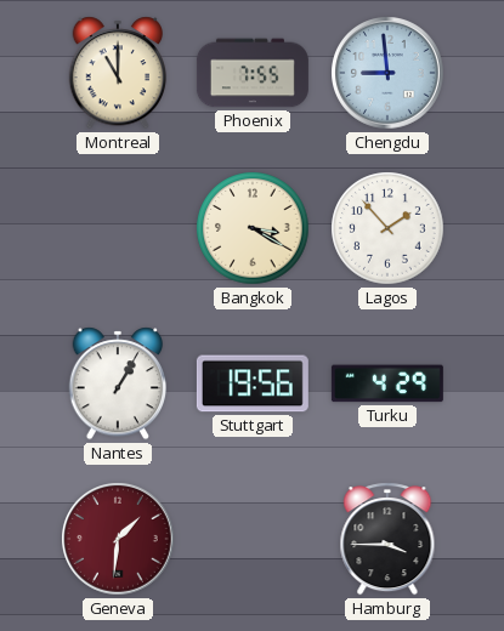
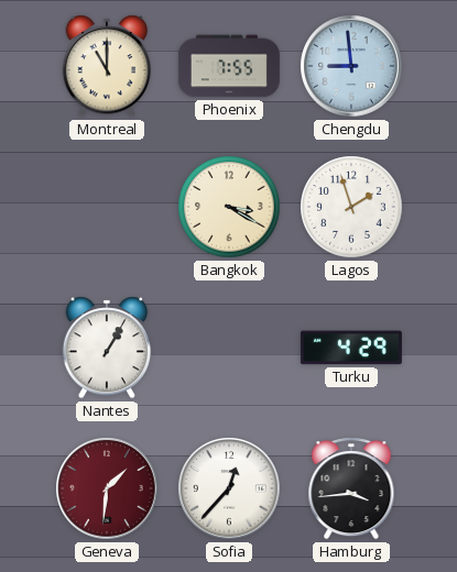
Lagos: 1:53 -> 1:57 (351, 207)
Stuttgart: 19:56 -> none (253, 383)
Sofia: none -> 12:37 (229, 488)
Hamburg: 3:45 -> 3:44 (351, 488)
